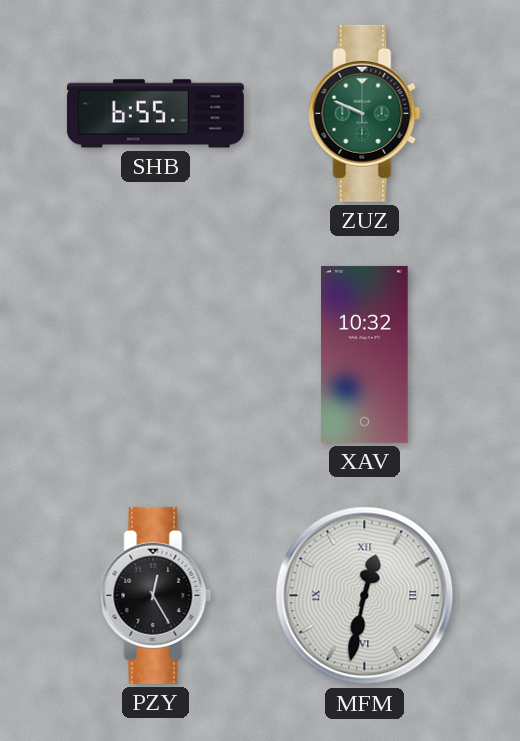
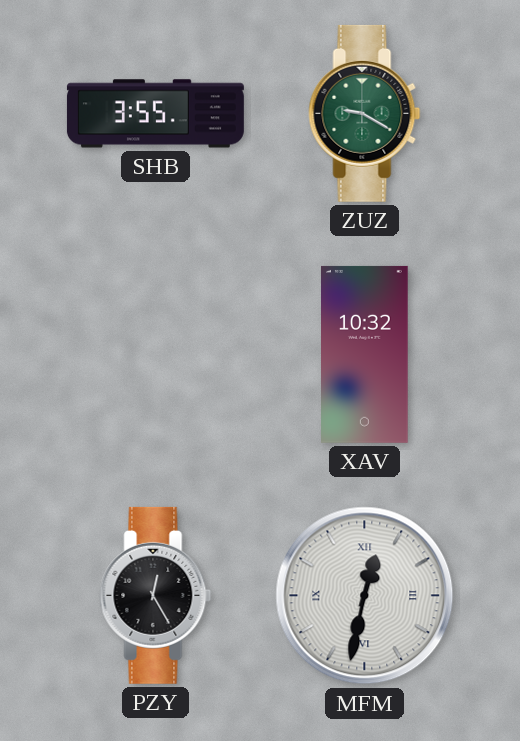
SHB: 6:55 -> 3:55 (155, 114)
ZUZ: 9:49 -> 9:20 (365, 113)
